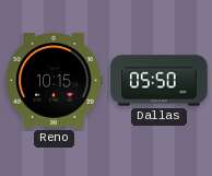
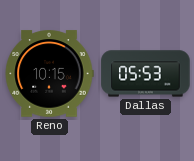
Dallas: 05:50 -> 05:53 (146, 74)
